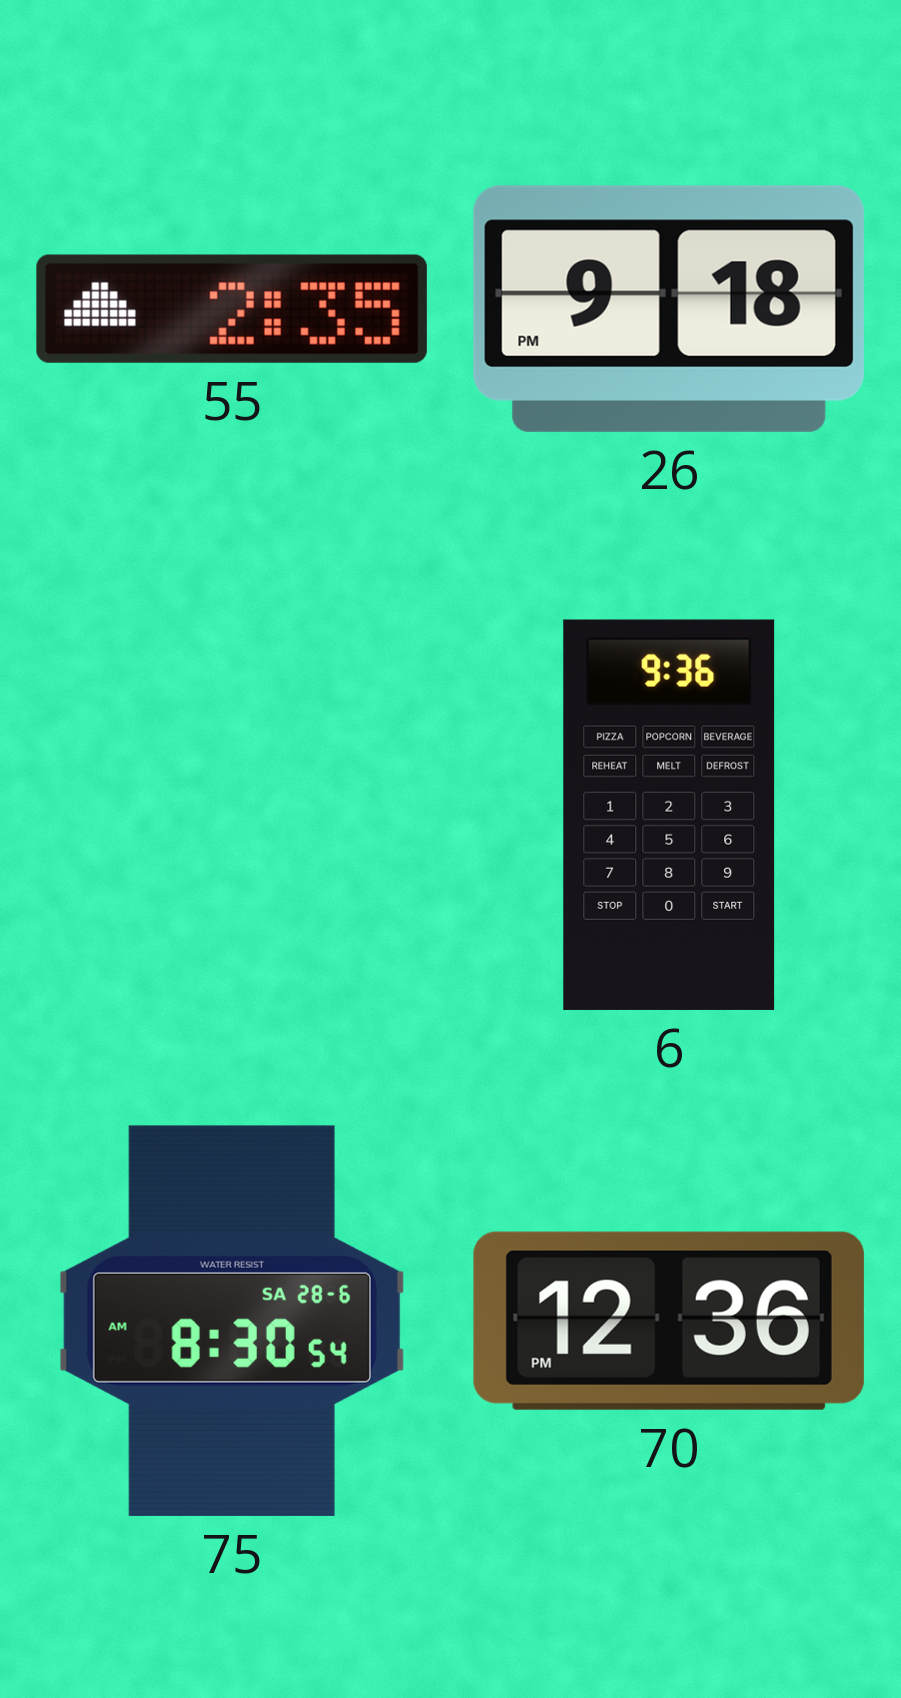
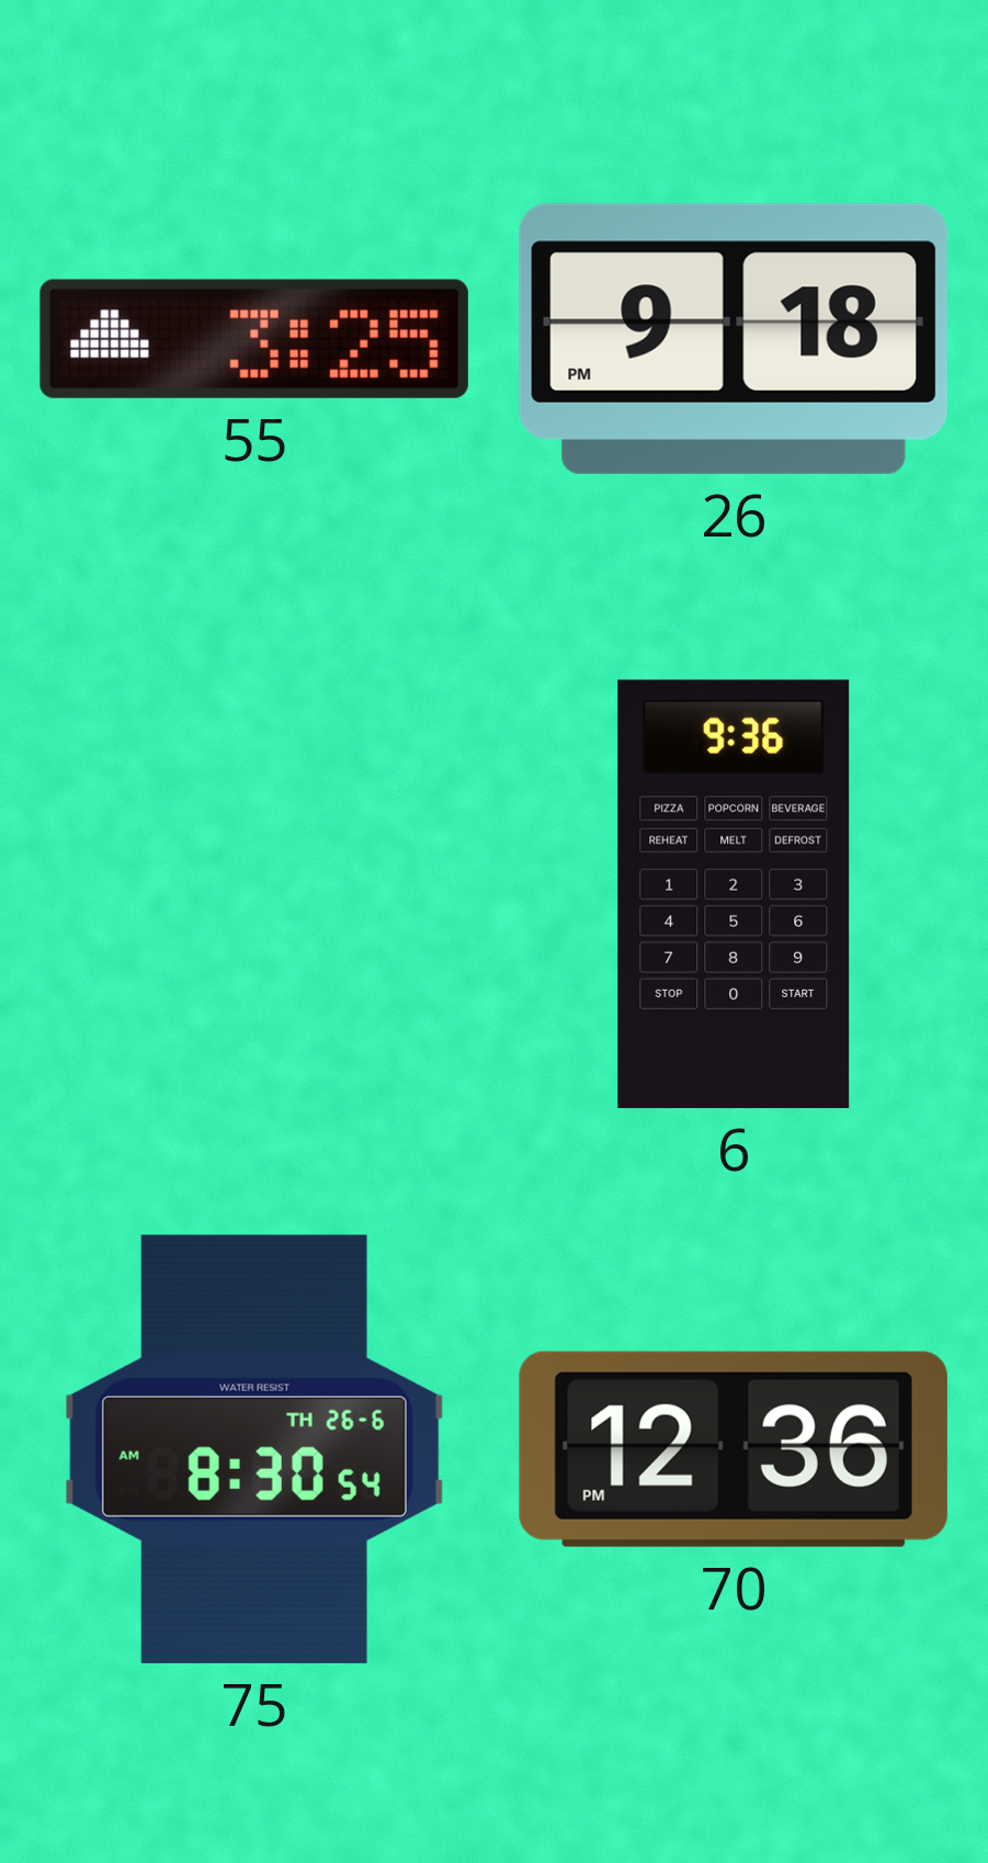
55: 2:35 -> 3:25 (254, 339)
75 date: SA 28-6 -> TH 26-6 (254, 1449)
